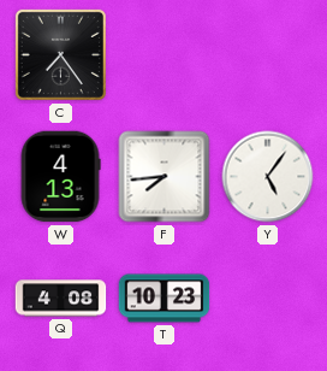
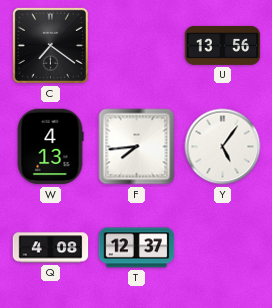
C: 7:24 -> 7:21 (50, 45)
U: none -> 13:56 (223, 46)
T: 10:23 -> 12:37 (137, 248)
